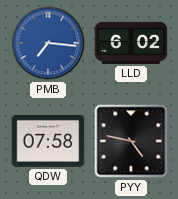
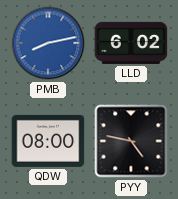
PMB: 7:16 -> 8:13 (48, 43)
QDW: 07:58 -> 08:00 (48, 141)
